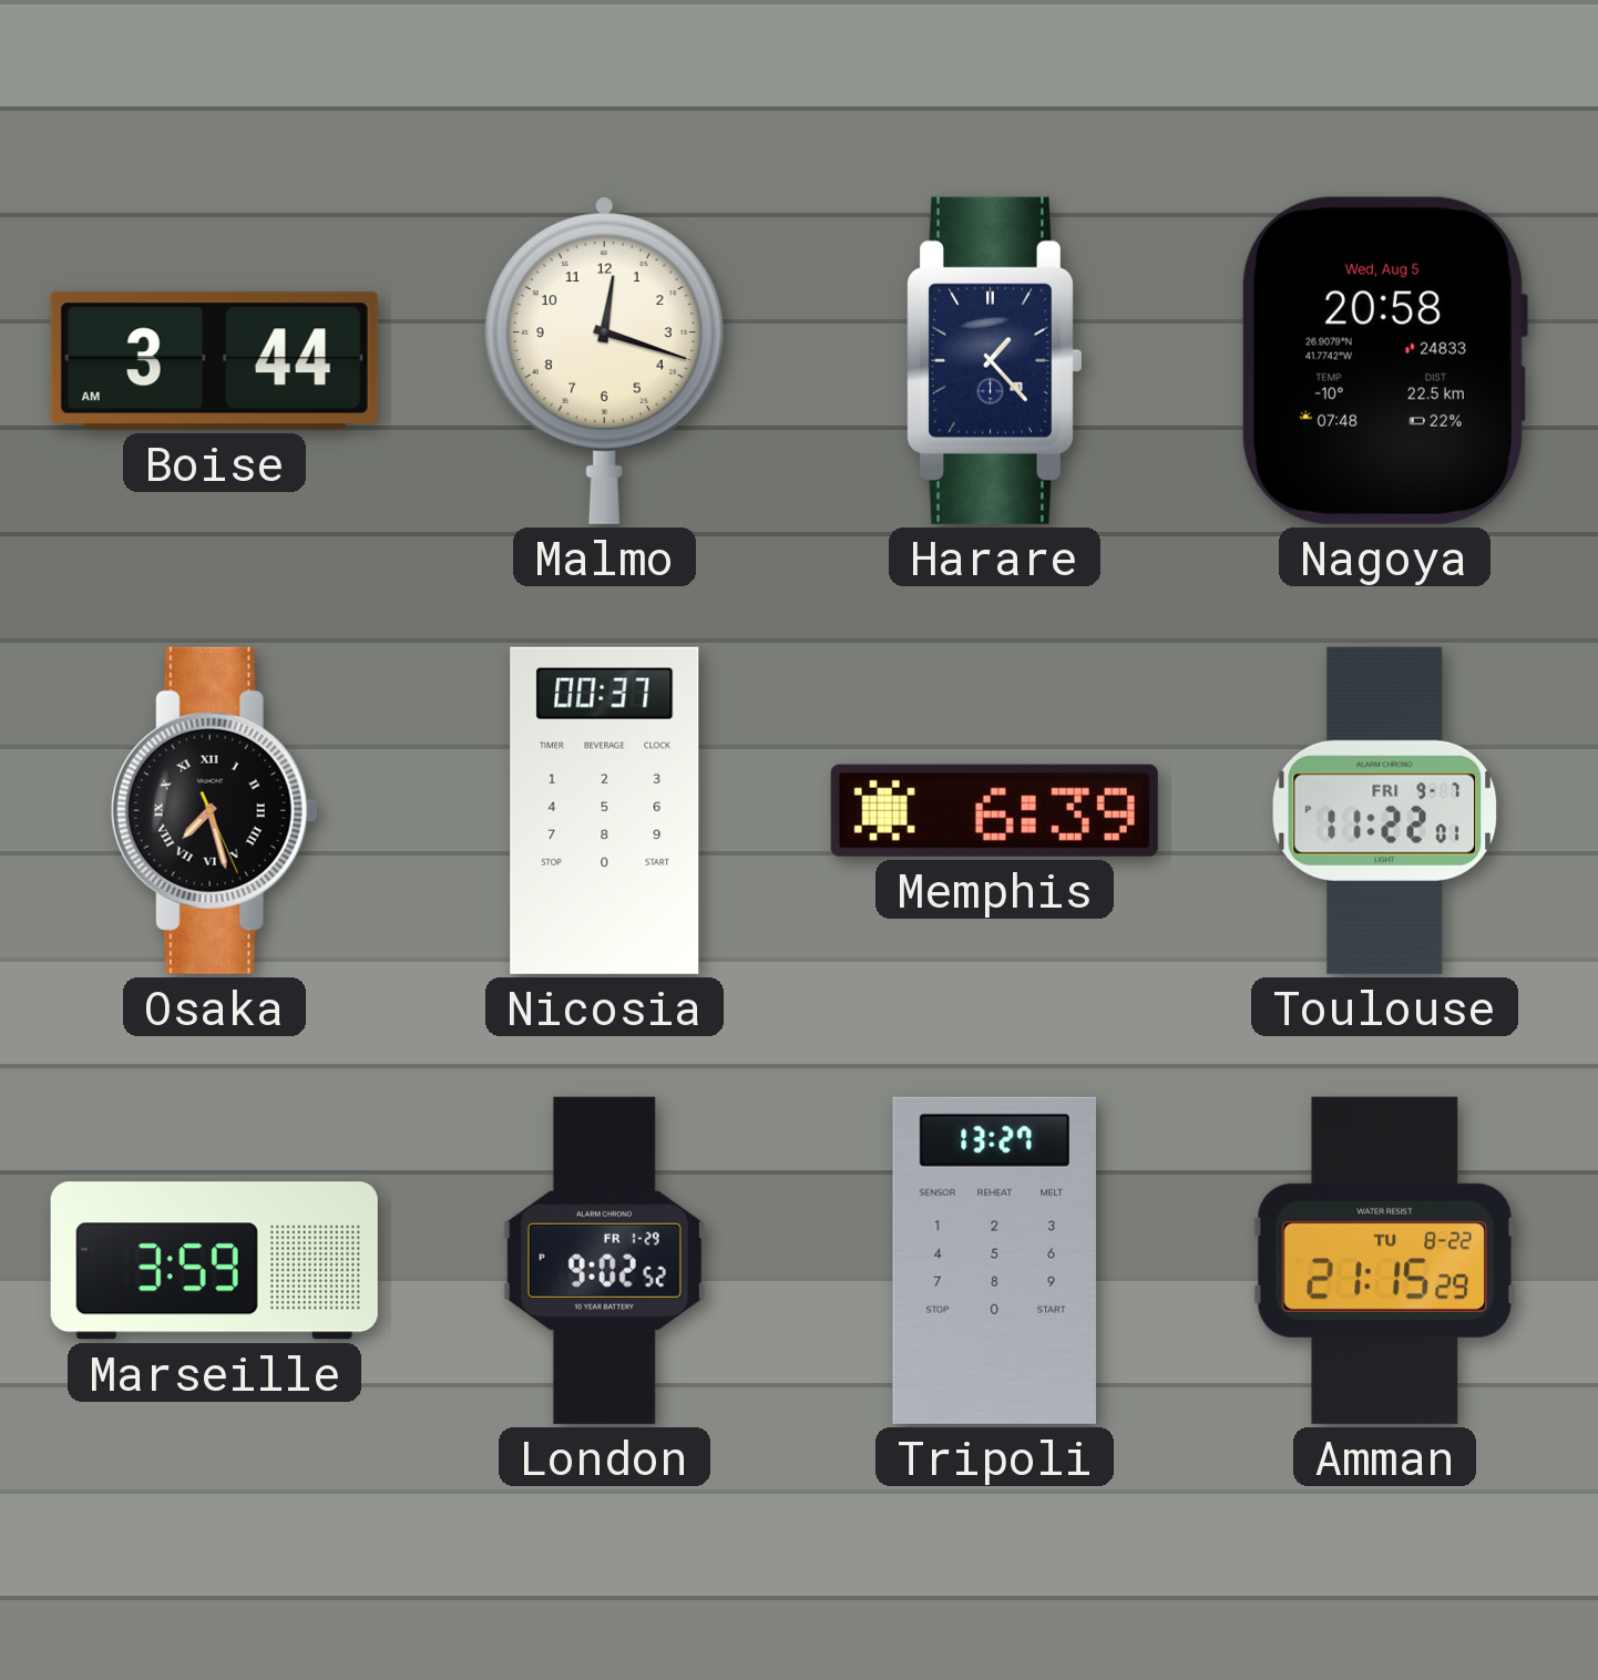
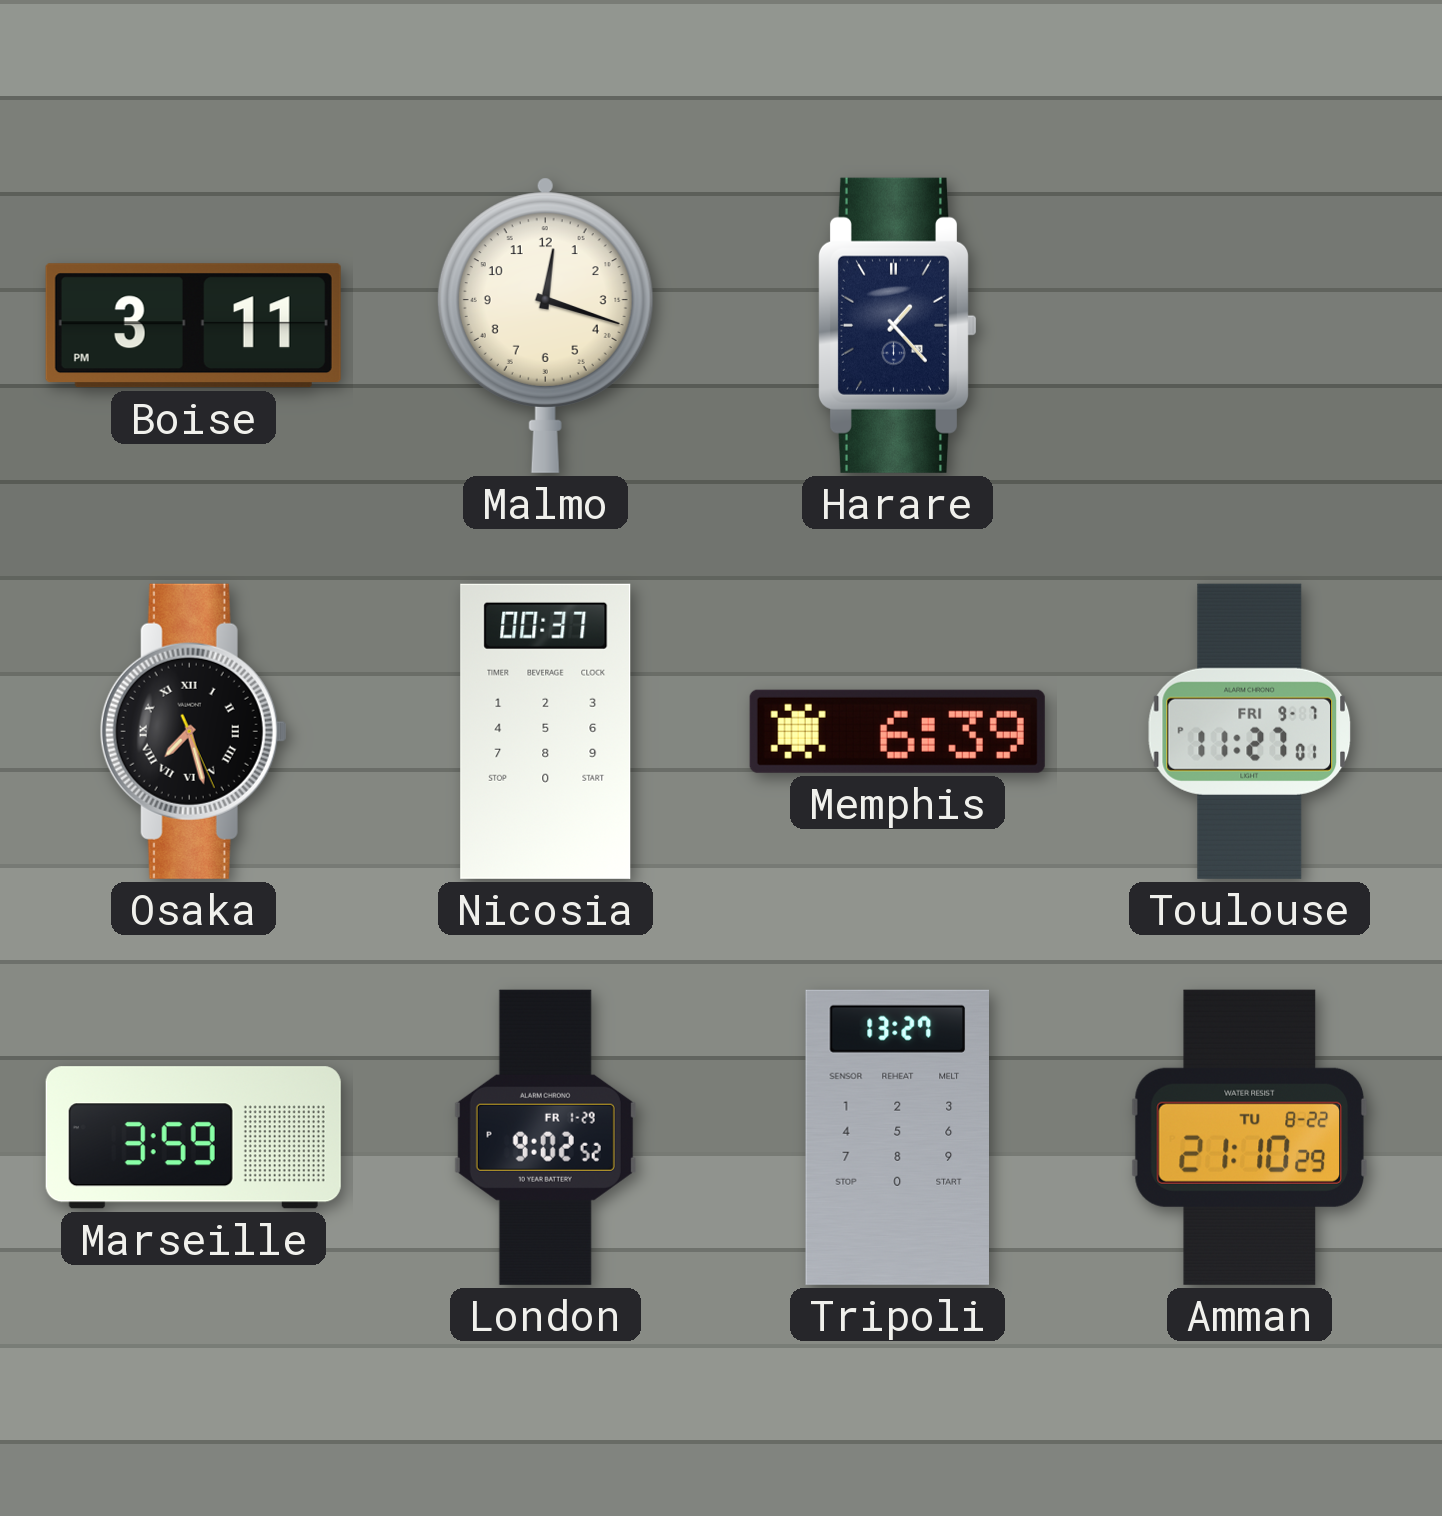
Boise: 3:44 -> 3:11 (193, 326)
Nagoya: 20:58 -> none (1384, 360)
Toulouse: 11:22 -> 11:27 (1250, 731)
Amman: 21:15 -> 21:10 (1249, 1137)
